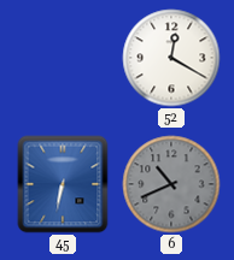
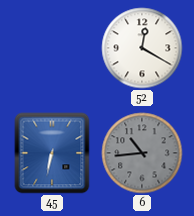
6: 10:41 -> 10:44 (142, 153)
